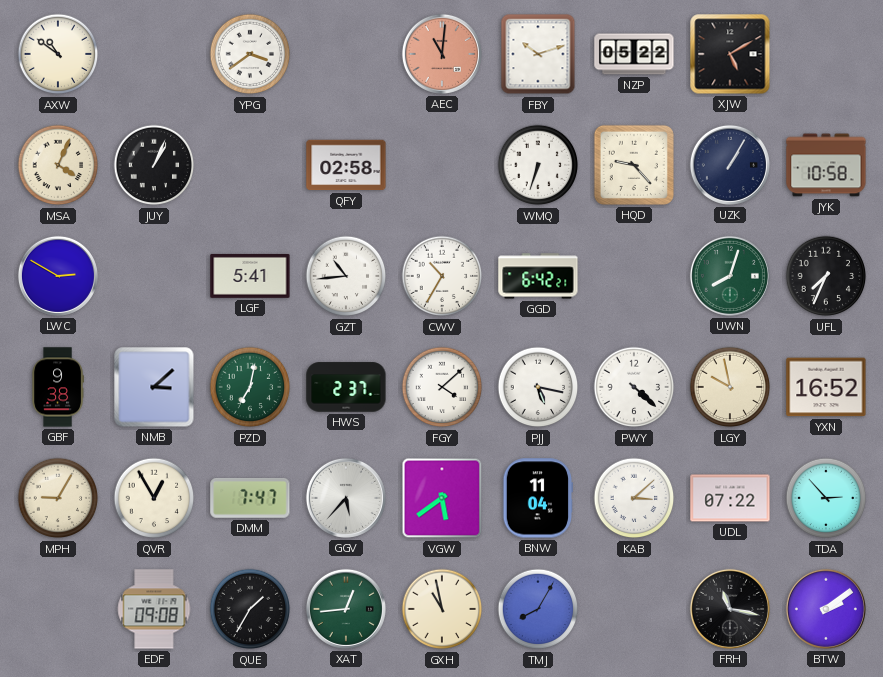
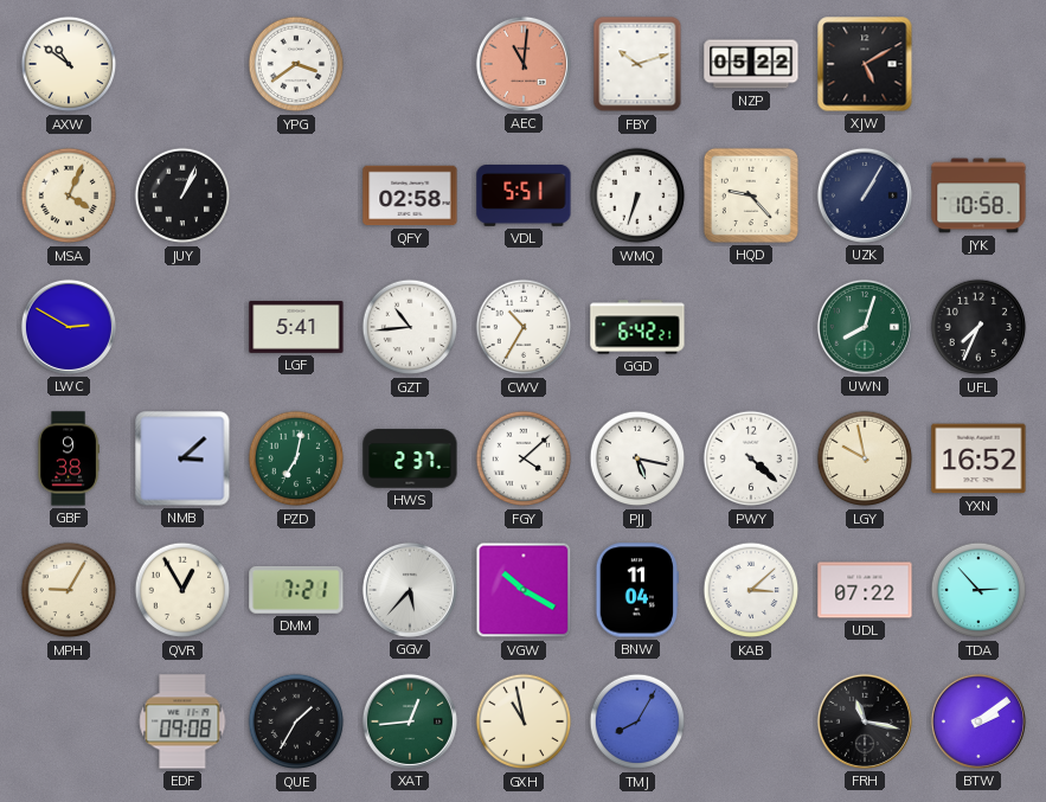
VDL: none -> 5:51 (524, 197)
DMM: 7:47 -> 7:21 (296, 590)
VGW: 5:39 -> 10:20 (524, 590)
